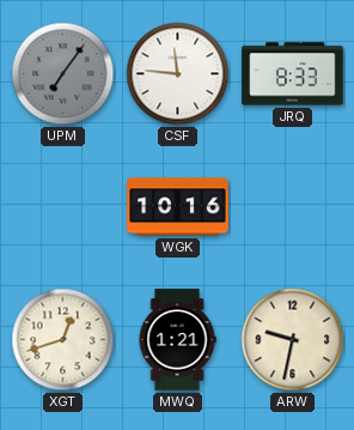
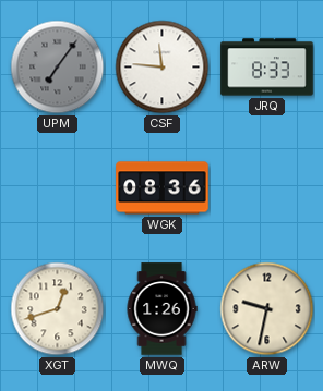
WGK: 10:16 -> 08:36 (163, 188)
MWQ: 1:21 -> 1:26 (161, 309)
